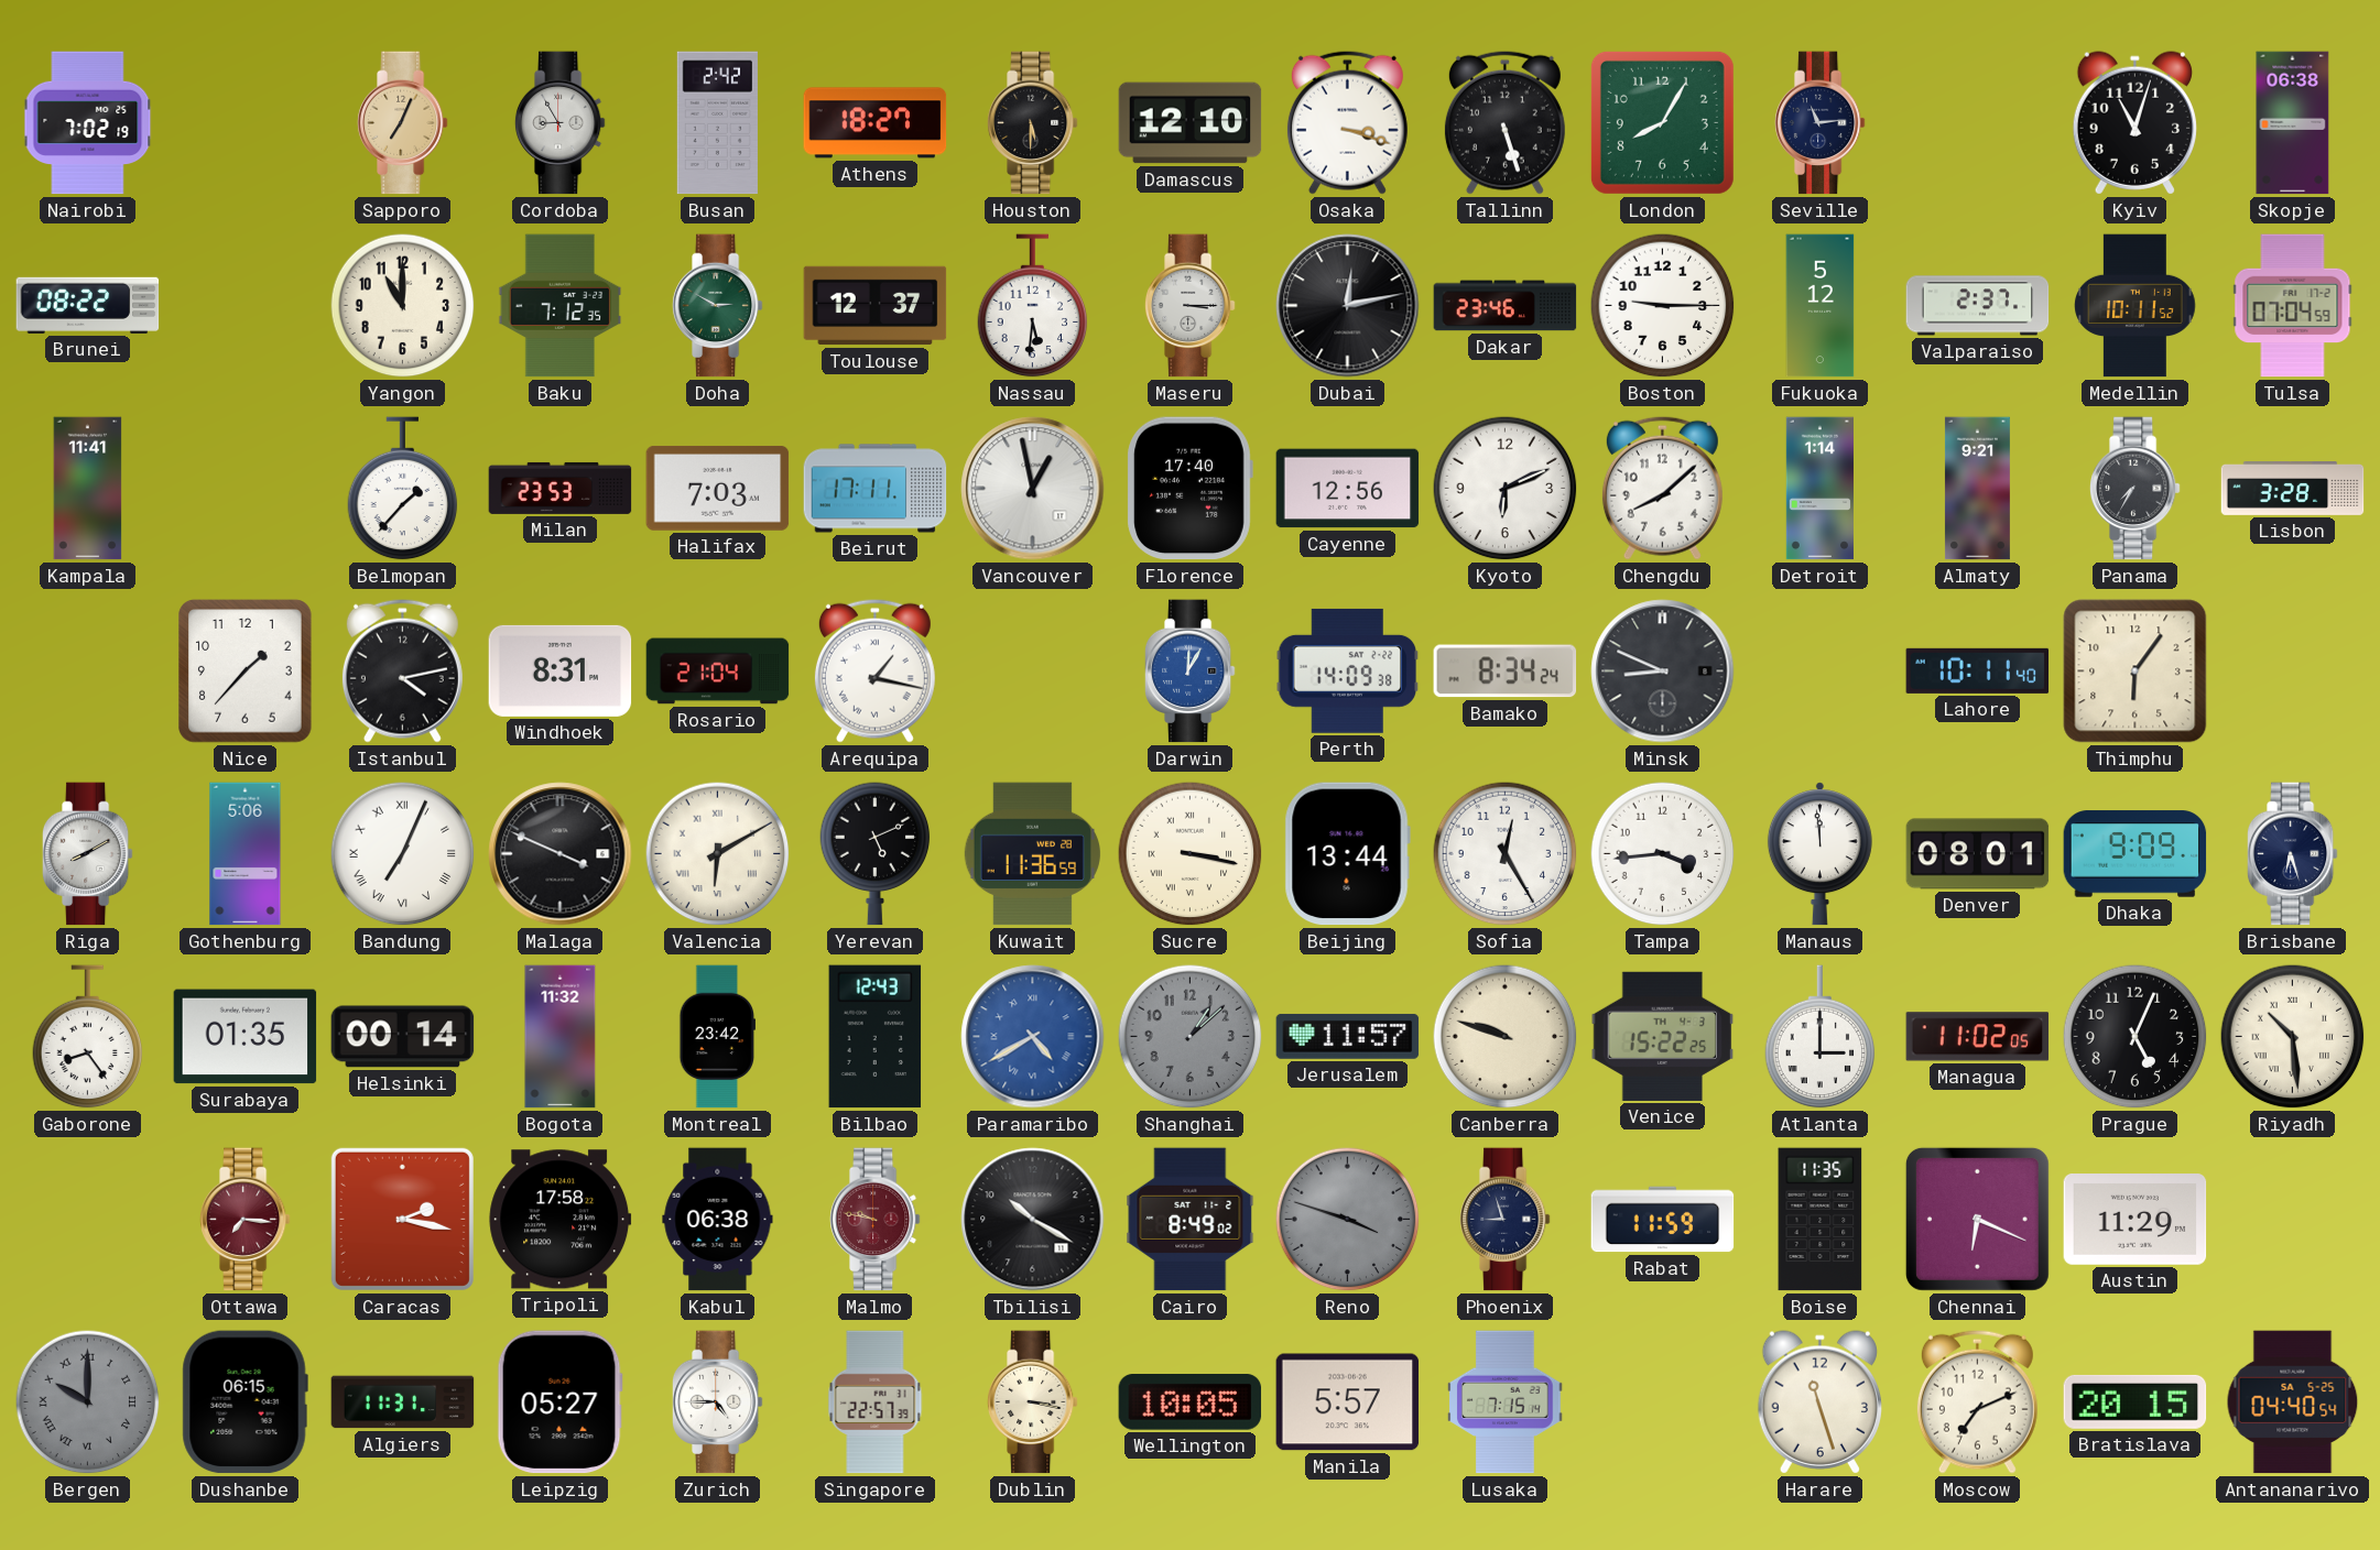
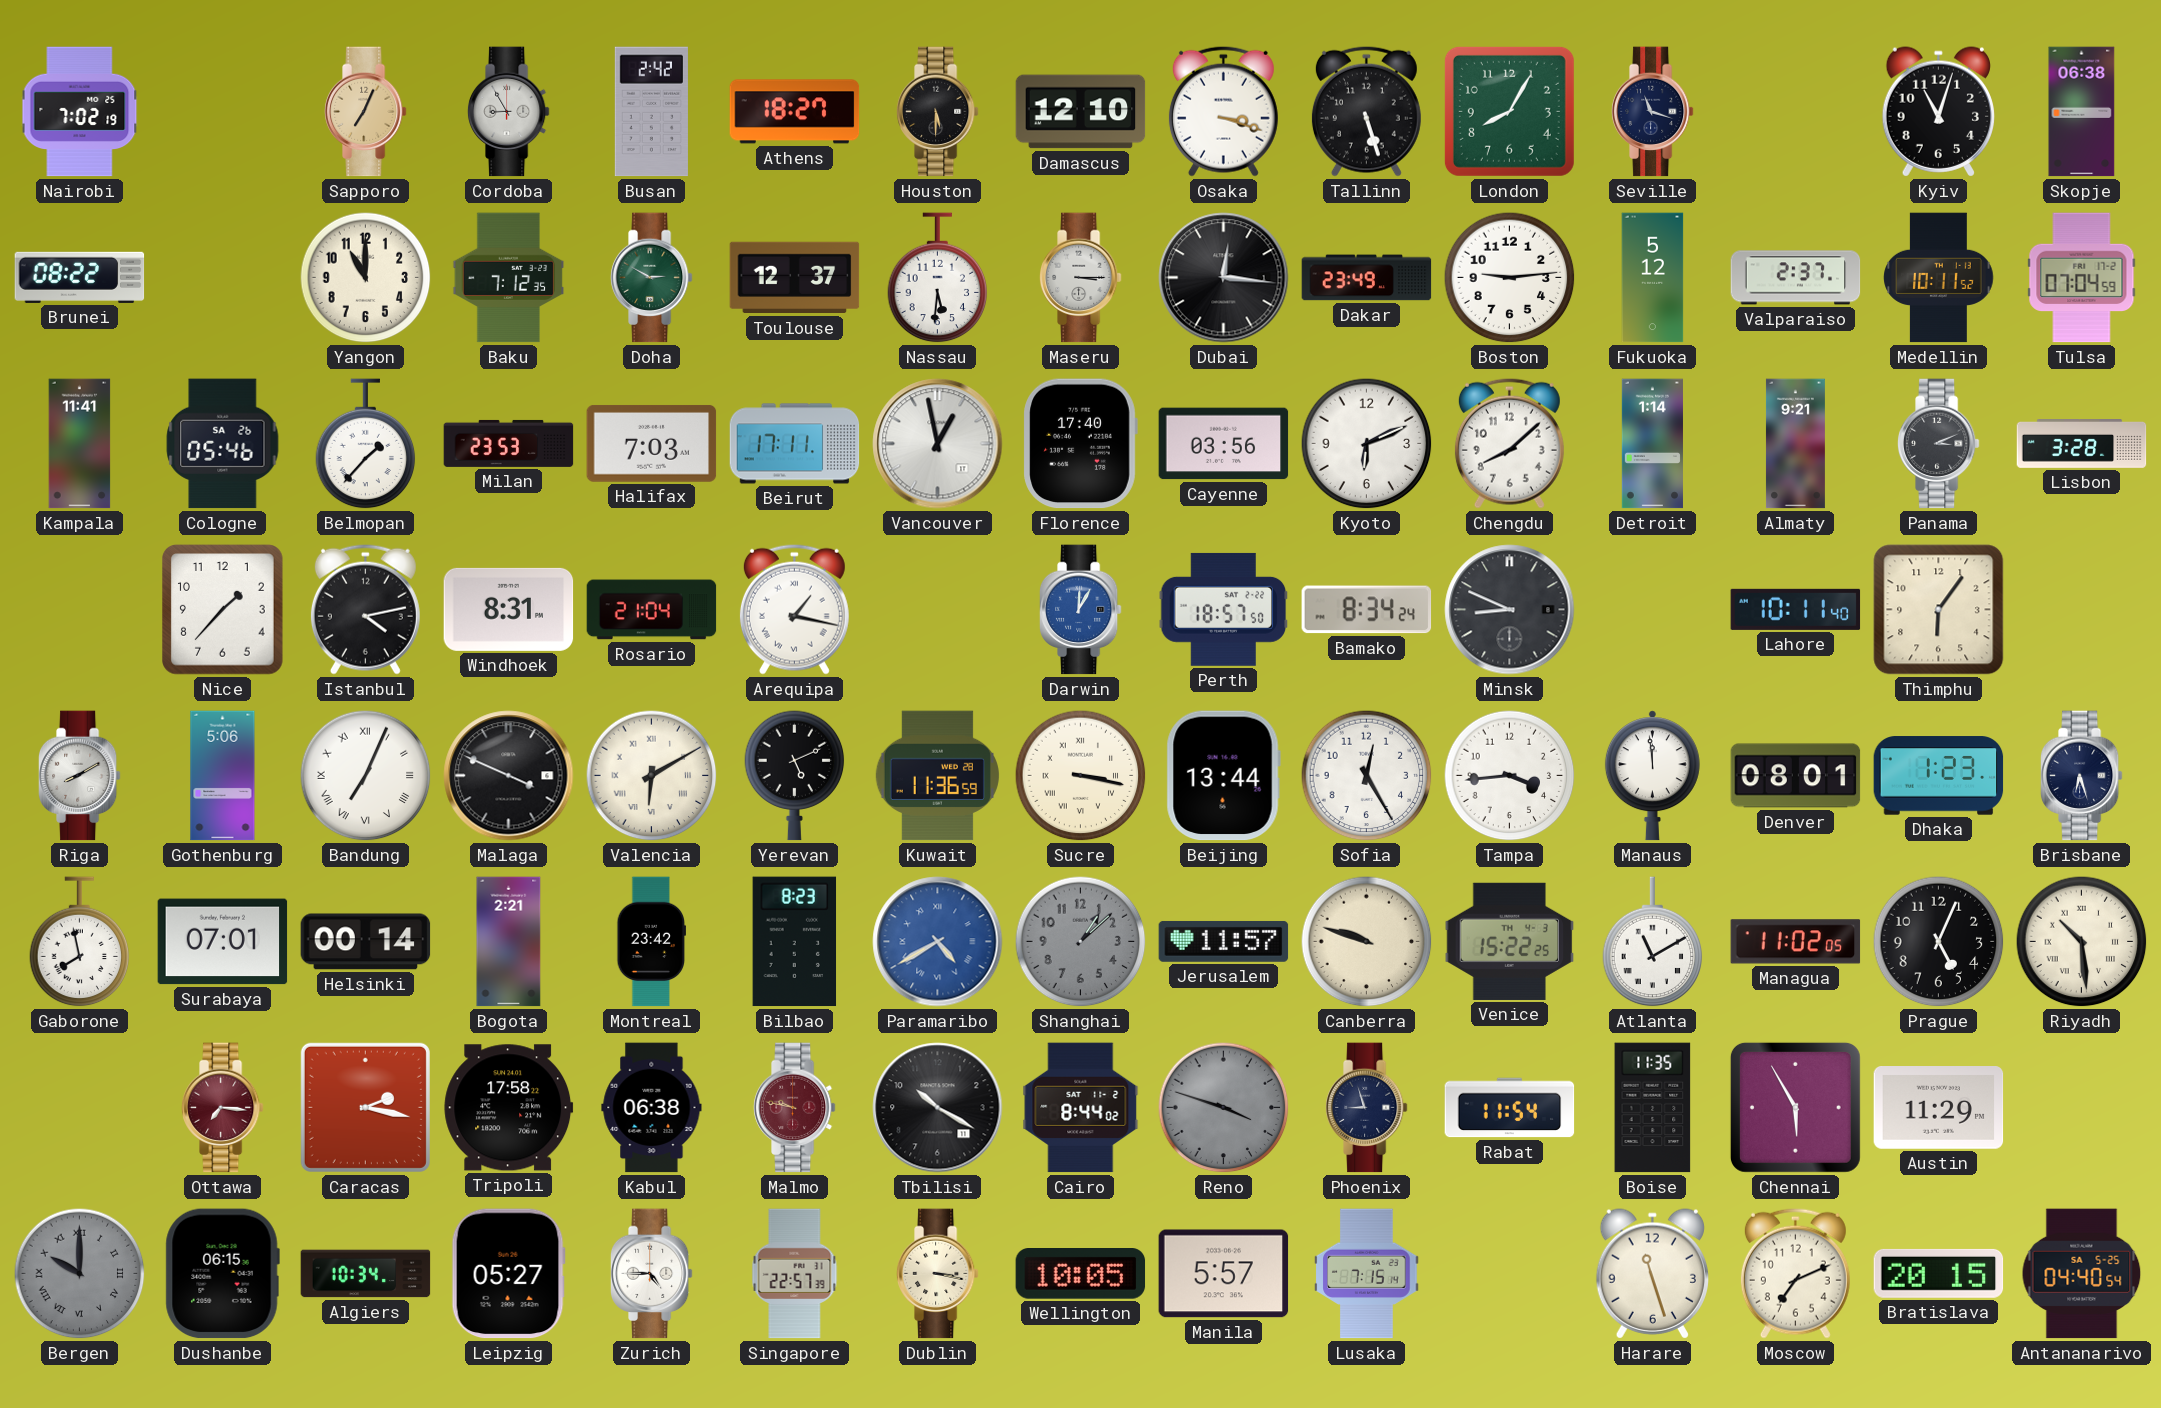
Seville: 11:14 -> 11:18 (1652, 112)
Dubai: 12:13 -> 12:16 (1224, 278)
Dakar: 23:46 -> 23:49 (1367, 278)
Boston: 9:15 -> 9:14 (1510, 278)
Cologne: none -> 05:46 (223, 444)
Cayenne: 12:56 -> 03:56 (1224, 444)
Panama: 7:35 -> 3:11 (1938, 444)
Perth: 14:09 -> 18:57 (1224, 609)
Dhaka: 9:09 -> 1:23 (1939, 776)
Gaborone: 8:24 -> 7:58 (80, 942)
Surabaya: 01:35 -> 07:01 (223, 942)
Bogota: 11:32 -> 2:21 (509, 942)
Bilbao: 12:43 -> 8:23 (795, 942)
Atlanta: 3:00 -> 11:10 (1653, 942)
Cairo: 8:49 -> 8:44 (1081, 1108)
Rabat: 11:59 -> 11:54 (1510, 1108)
Chennai: 6:19 -> 5:55 (1795, 1107)
Algiers: 11:31 -> 10:34 (366, 1274)
